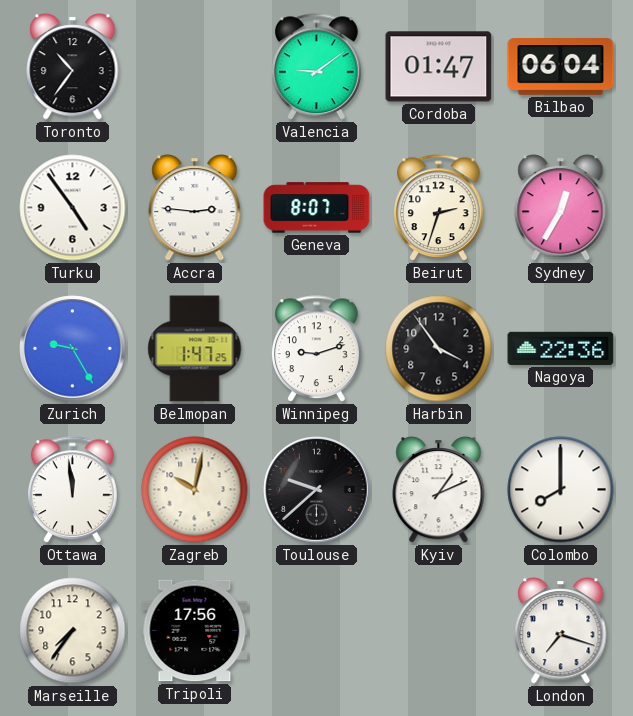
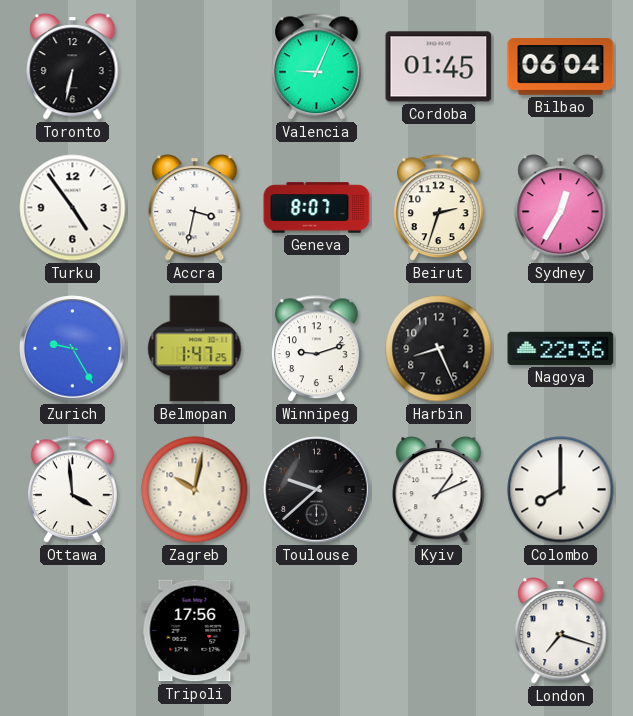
Toronto: 10:36 -> 6:32 (73, 67)
Valencia: 9:09 -> 9:04 (317, 67)
Cordoba: 01:47 -> 01:45 (439, 67)
Accra: 2:46 -> 3:32 (195, 208)
Harbin: 3:54 -> 8:26 (439, 349)
Ottawa: 11:59 -> 3:59 (73, 490)
Marseille: 7:36 -> none (73, 631)
